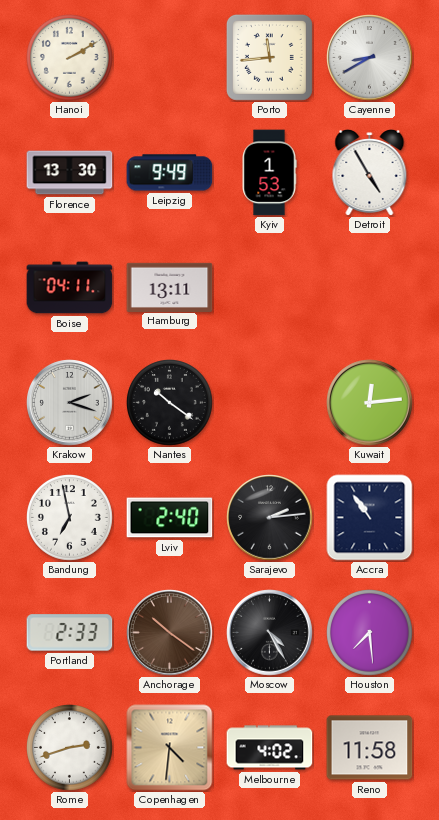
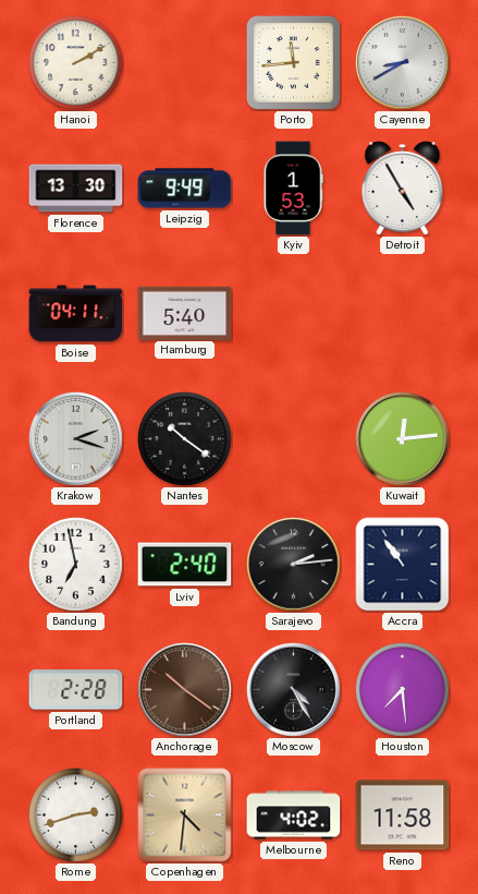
Hamburg: 13:11 -> 5:40 (185, 313)
Portland: 2:33 -> 2:28 (76, 690)
